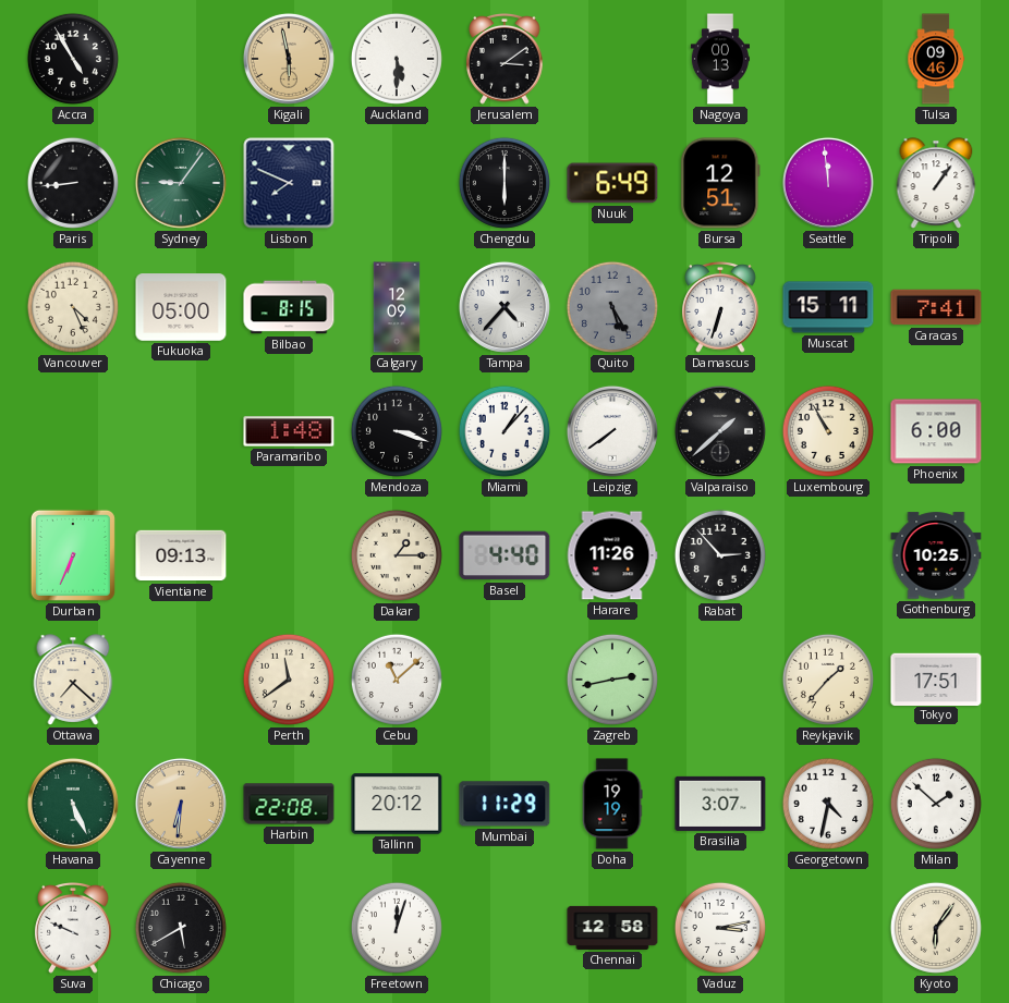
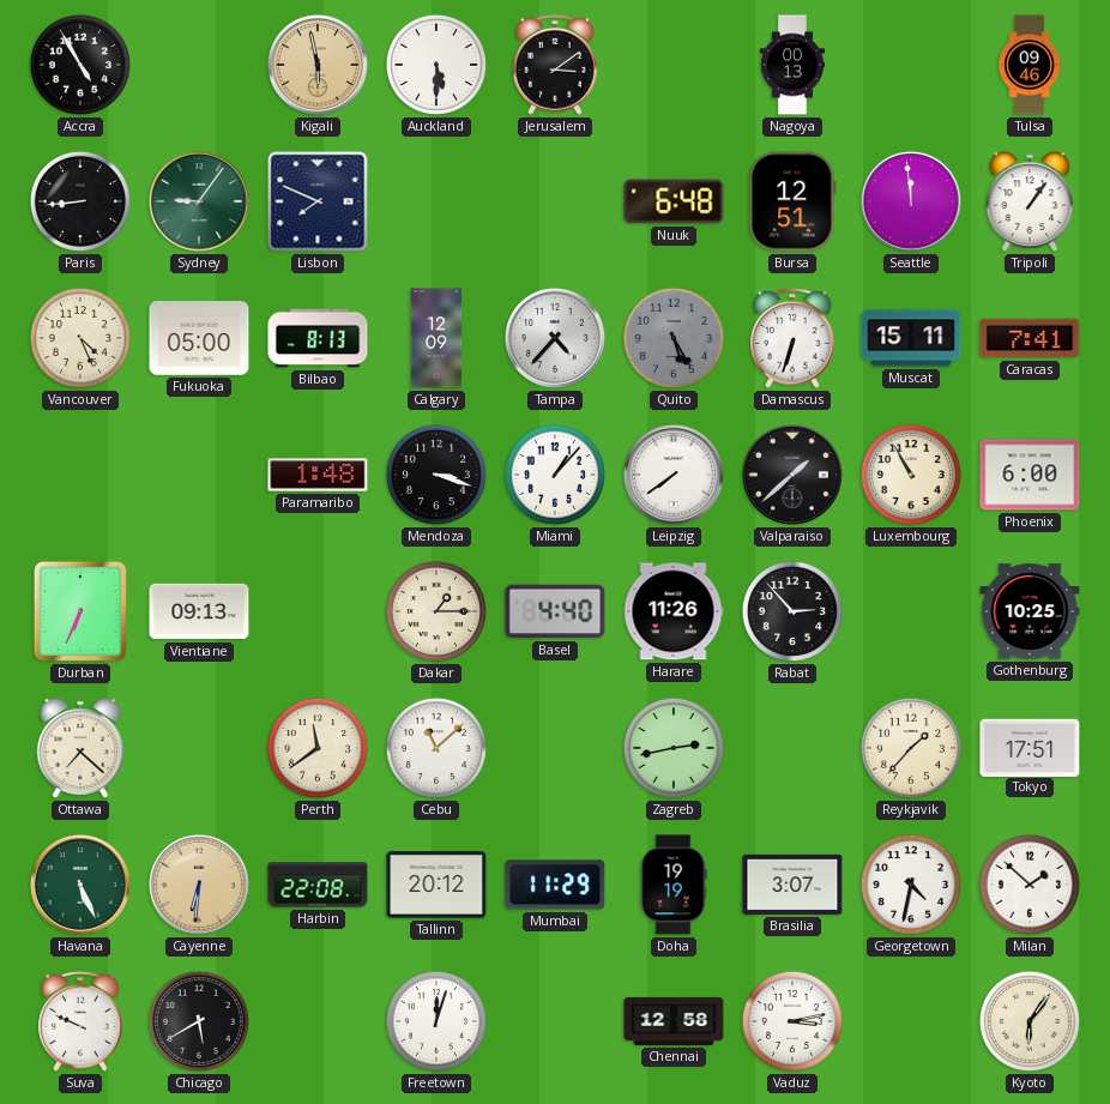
Chengdu: 6:00 -> none (504, 183)
Nuuk: 6:49 -> 6:48 (674, 201)
Bilbao: 8:15 -> 8:13 (318, 338)
